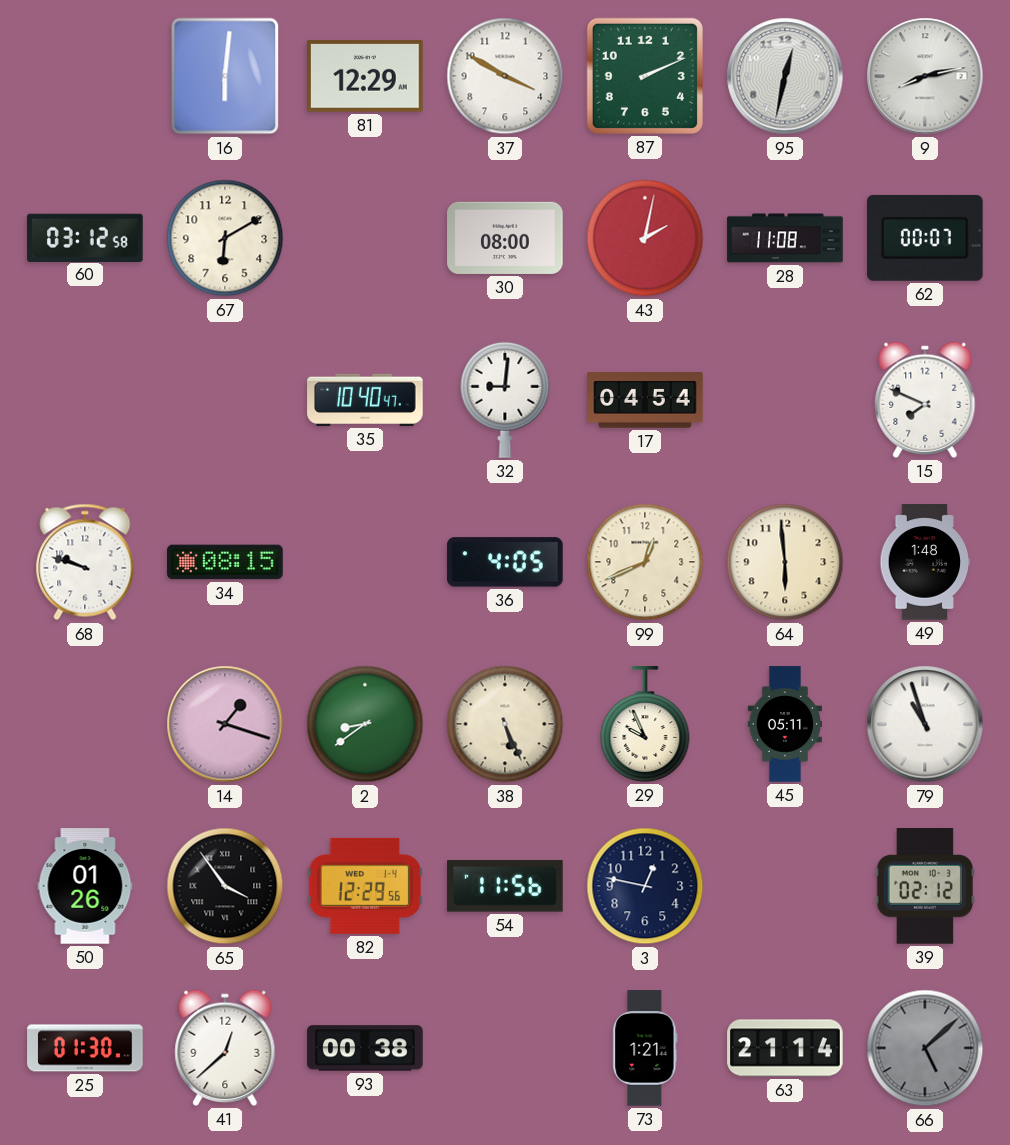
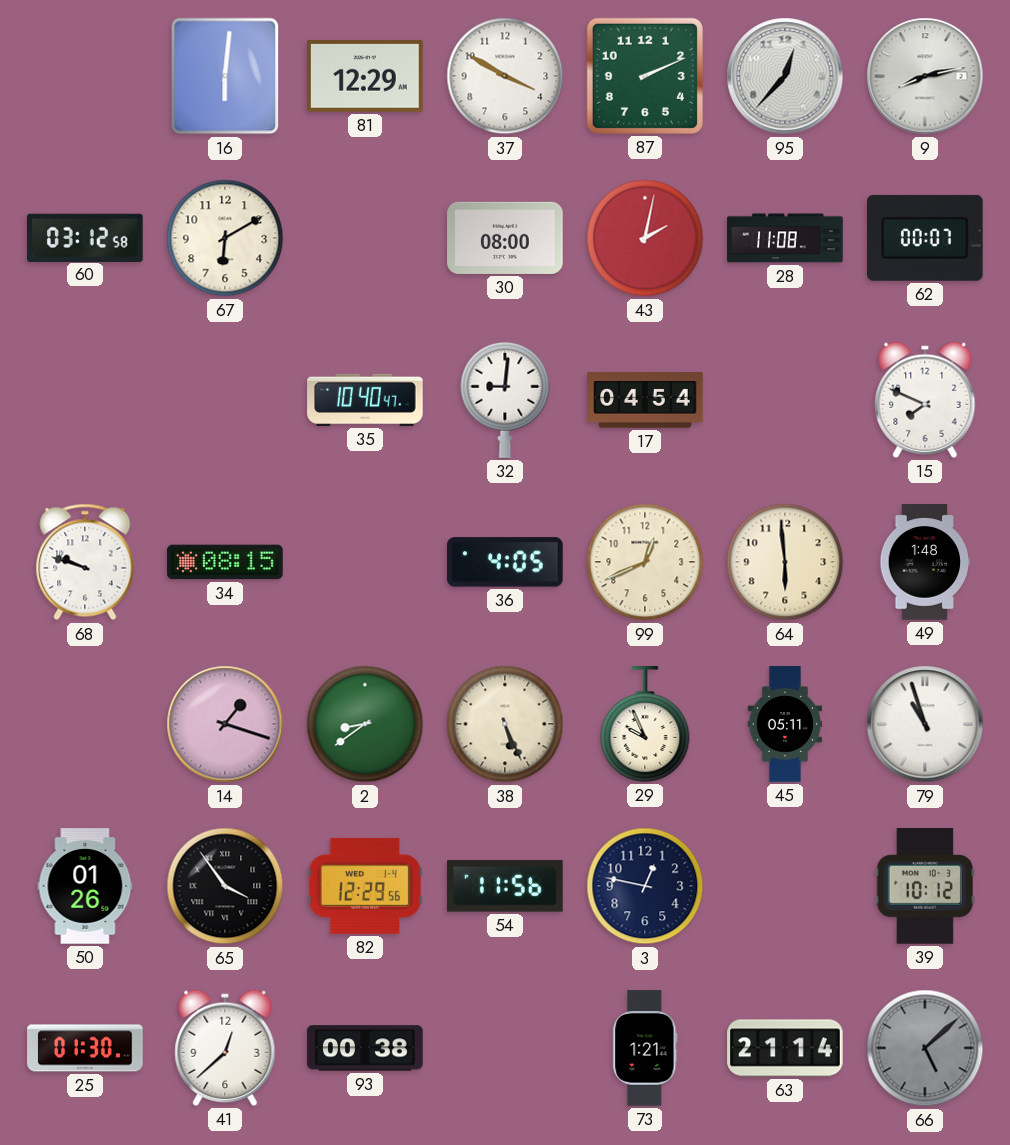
95: 12:32 -> 12:37 (785, 76)
39: 02:12 -> 10:12 (924, 887)
